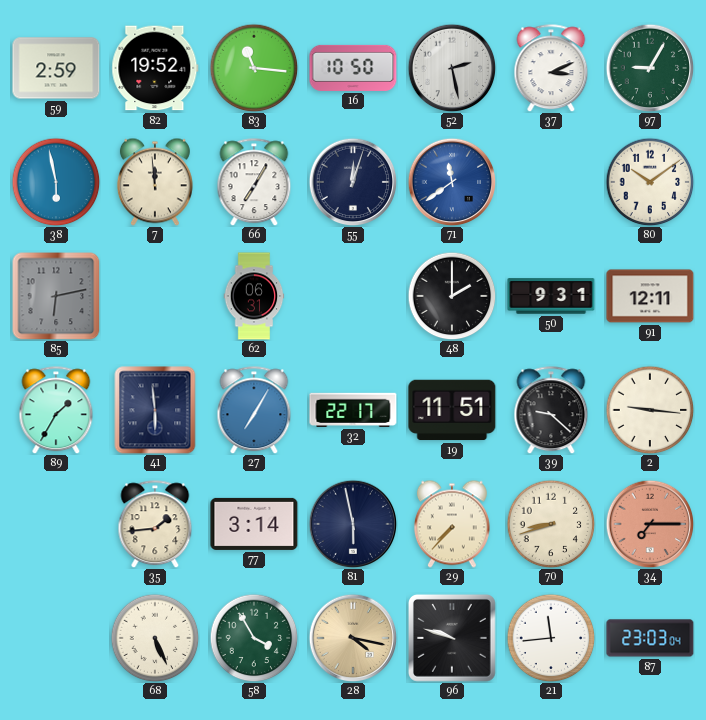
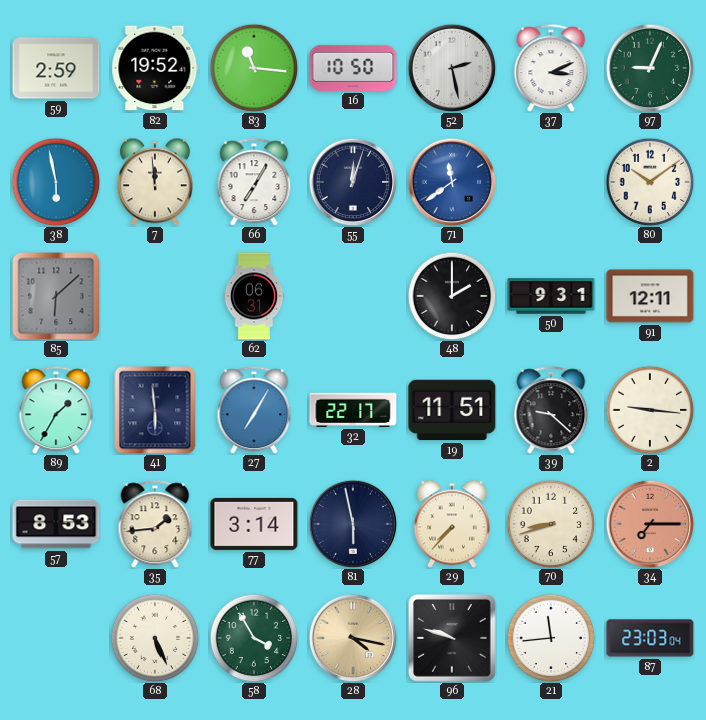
97: 9:05 -> 9:04 (650, 68)
85: 6:13 -> 6:08 (56, 296)
57: none -> 8:53 (56, 524)
